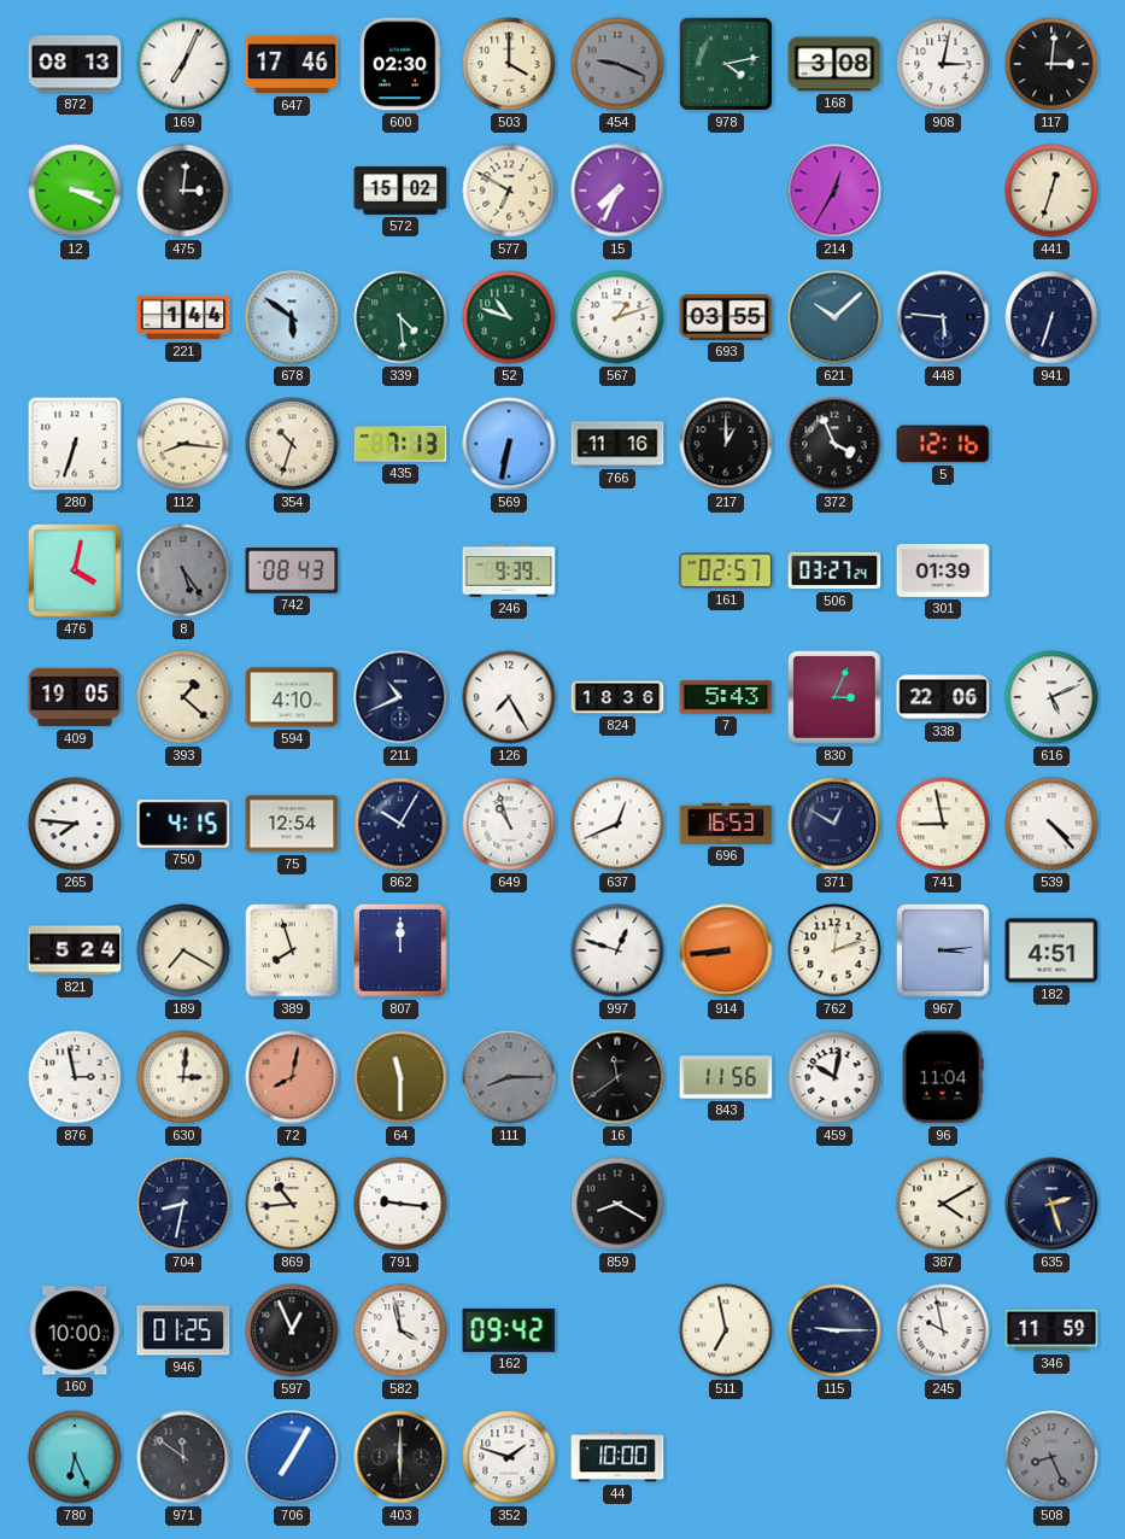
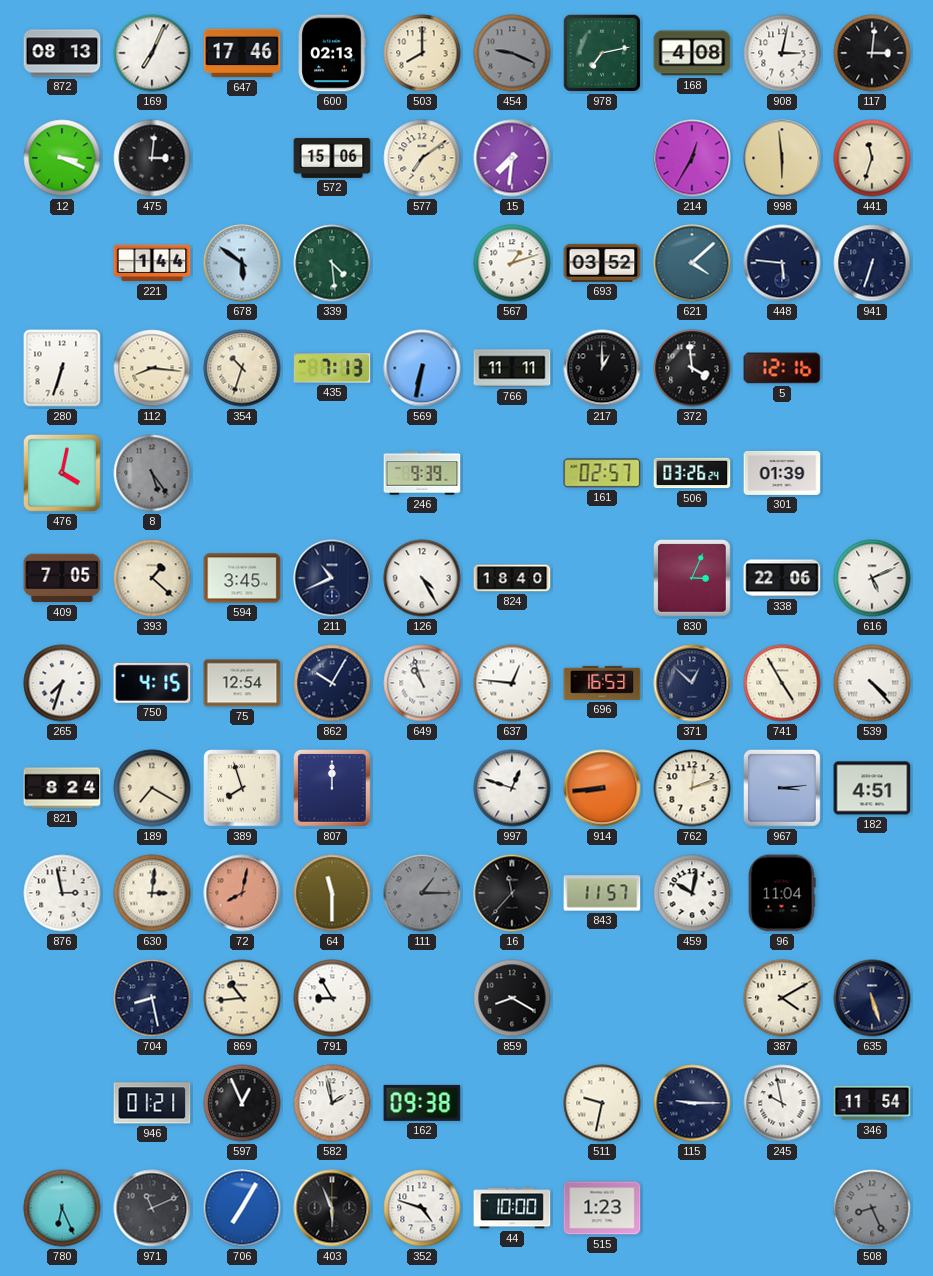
600: 02:30 -> 02:13 (332, 53)
503: 4:00 -> 8:00 (422, 53)
978: 4:13 -> 7:13 (602, 53)
168: 3:08 -> 4:08 (692, 53)
572: 15:02 -> 15:06 (332, 158)
577: 6:50 -> 7:09 (422, 158)
15: 7:34 -> 7:31 (512, 158)
998: none -> 5:59 (782, 158)
441: 12:33 -> 11:33 (872, 158)
52: 10:48 -> none (509, 317)
693: 03:55 -> 03:52 (602, 263)
621: 10:08 -> 4:08 (692, 263)
766: 11:16 -> 11:11 (512, 368)
372: 3:56 -> 3:59 (692, 368)
742: 08:43 -> none (292, 570)
506: 03:27 -> 03:26 (692, 473)
409: 19:05 -> 7:05 (62, 578)
594: 4:10 -> 3:45 (242, 578)
126: 7:25 -> 4:25 (422, 578)
824: 18:36 -> 18:40 (512, 578)
7: 5:43 -> none (726, 697)
265: 7:46 -> 7:33 (62, 683)
637: 12:41 -> 12:46 (512, 683)
371: 12:50 -> 12:52 (692, 683)
741: 8:58 -> 4:55 (782, 683)
821: 5:24 -> 8:24 (62, 788)
111: 8:15 -> 1:15 (422, 893)
16: 11:39 -> 11:37 (512, 893)
843: 11:56 -> 11:57 (602, 893)
704: 8:32 -> 8:28 (152, 998)
791: 9:16 -> 8:55 (332, 998)
635: 2:27 -> 5:27 (872, 998)
160: 10:00 -> none (75, 1330)
946: 01:25 -> 01:21 (152, 1103)
582: 3:58 -> 1:58 (332, 1103)
162: 09:42 -> 09:38 (422, 1103)
511: 6:58 -> 9:32 (602, 1103)
346: 11:59 -> 11:54 (872, 1103)
971: 11:51 -> 11:11 (152, 1208)
403: 6:00 -> 5:56 (332, 1208)
352: 1:48 -> 4:48 (422, 1208)
515: none -> 1:23 (602, 1208)
